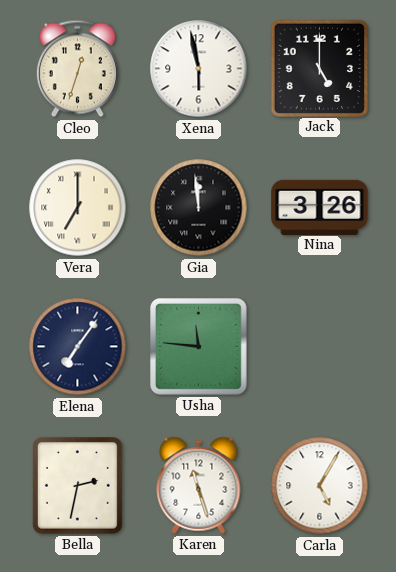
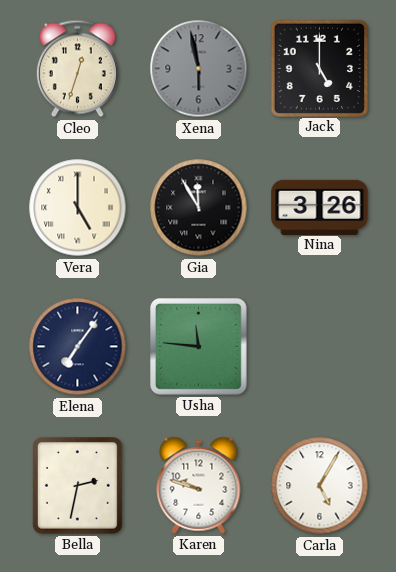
Xena dial: white -> grey (199, 69)
Vera: 7:00 -> 5:00 (78, 208)
Gia: 11:59 -> 11:55 (199, 208)
Karen: 11:27 -> 9:48 (199, 485)
